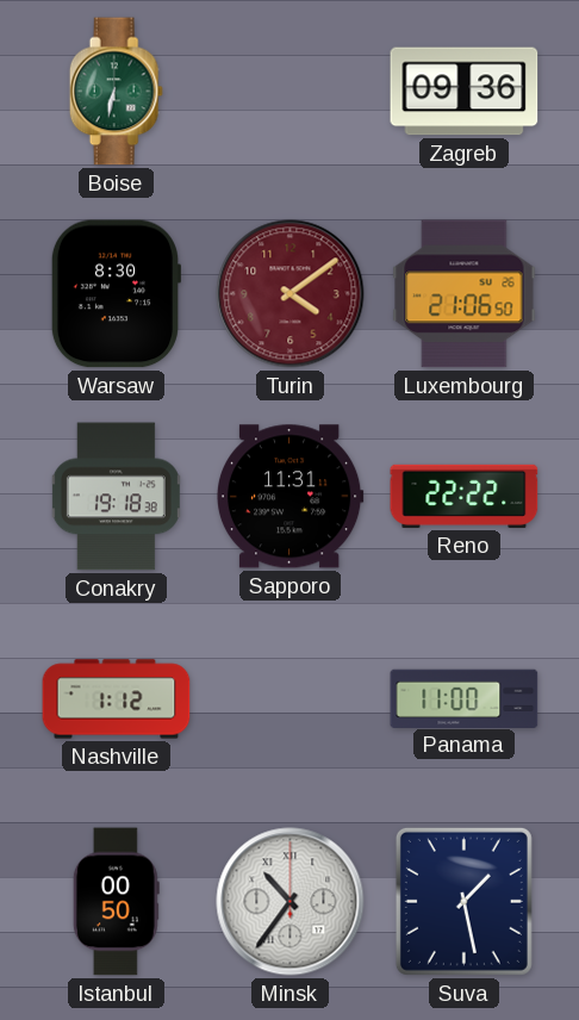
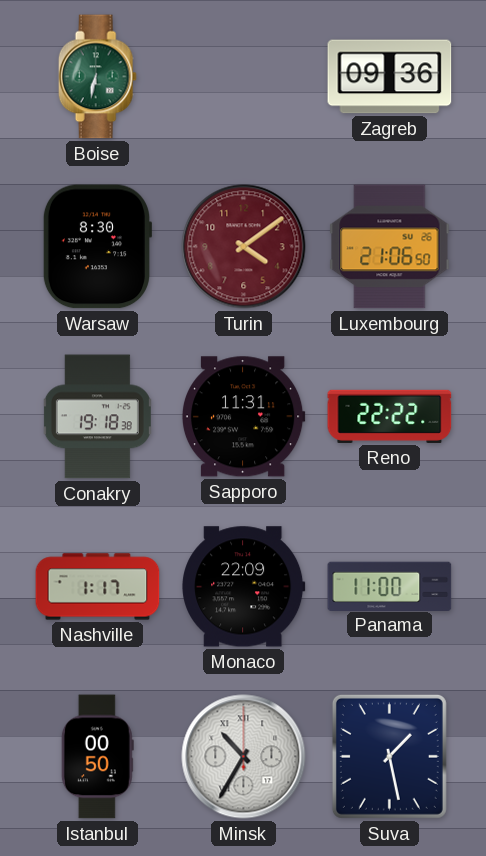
Nashville: 1:12 -> 1:17 (98, 587)
Monaco: none -> 22:09 (244, 587)
Minsk: 10:36 -> 10:35 (244, 757)
